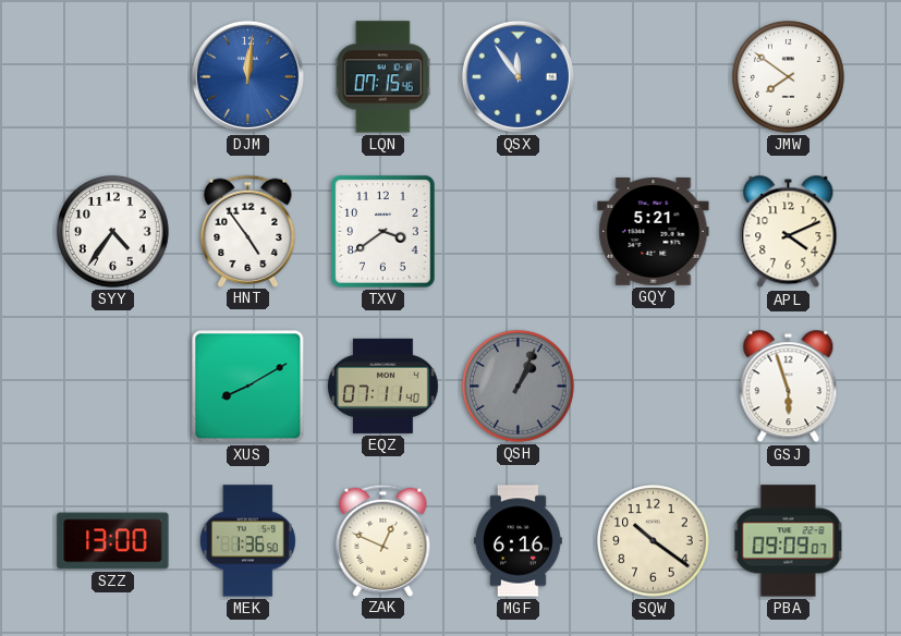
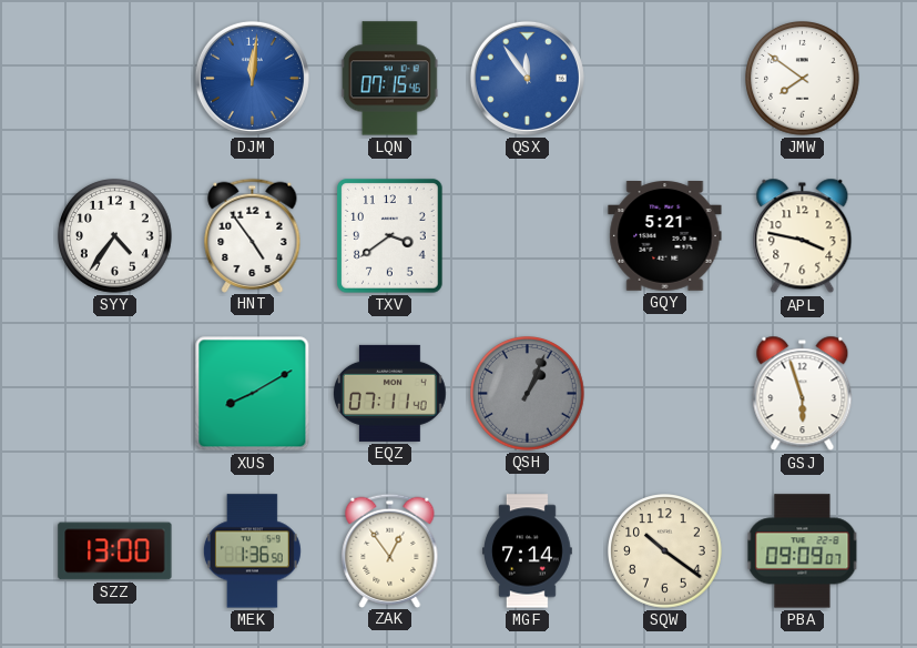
APL: 4:11 -> 3:47 (803, 236)
ZAK: 12:49 -> 12:54 (390, 550)
MGF: 6:16 -> 7:14 (528, 551)
